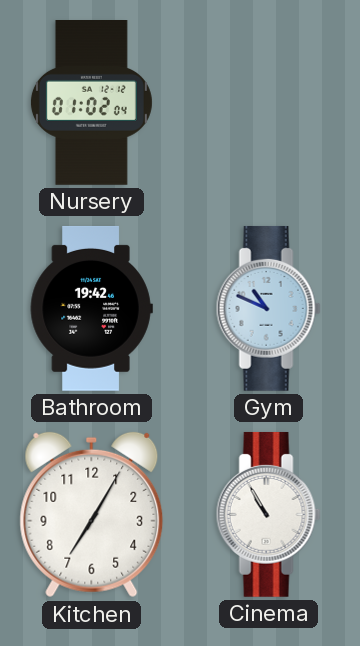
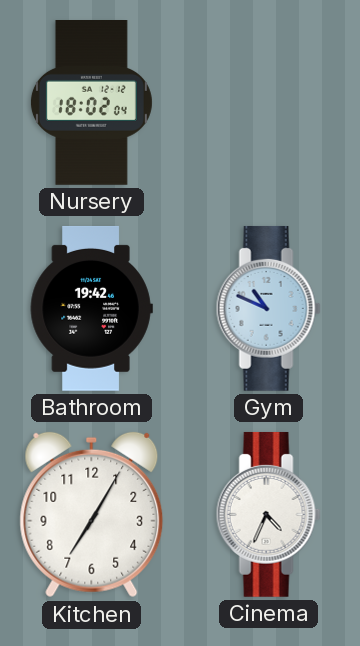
Nursery: 01:02 -> 18:02 (91, 103)
Cinema: 10:55 -> 4:34 (268, 514)
